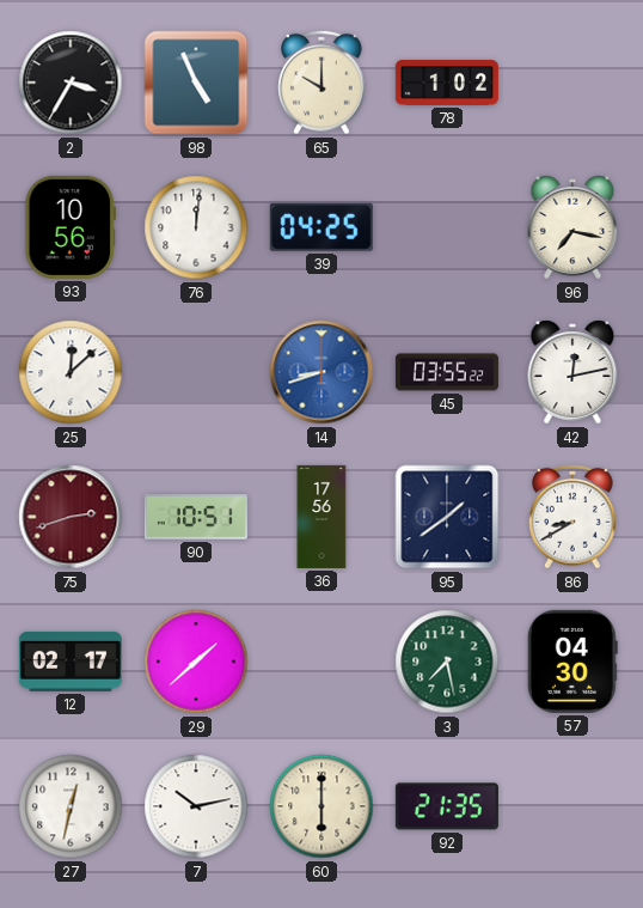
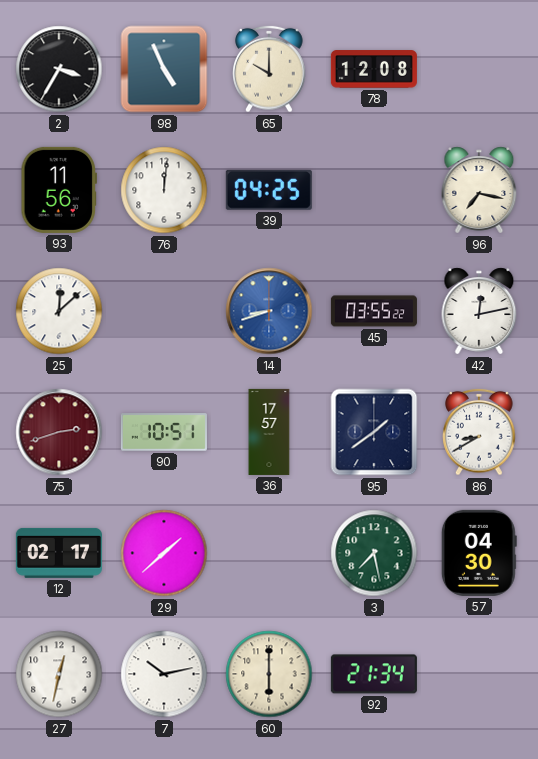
78: 1:02 -> 12:08 (374, 69)
93: 10:56 -> 11:56 (58, 190)
36: 17:56 -> 17:57 (269, 432)
92: 21:35 -> 21:34 (374, 674)
